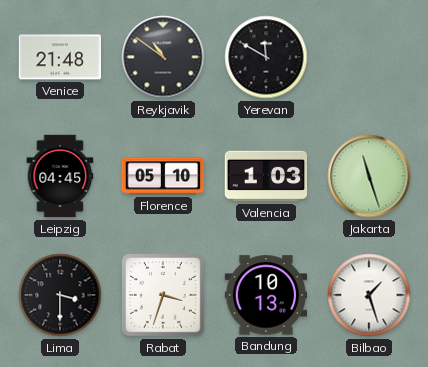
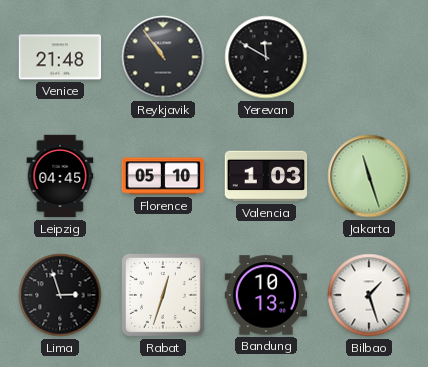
Reykjavik: 10:51 -> 10:54 (163, 57)
Lima: 3:30 -> 2:57 (60, 295)
Rabat: 3:33 -> 12:33 (163, 295)
